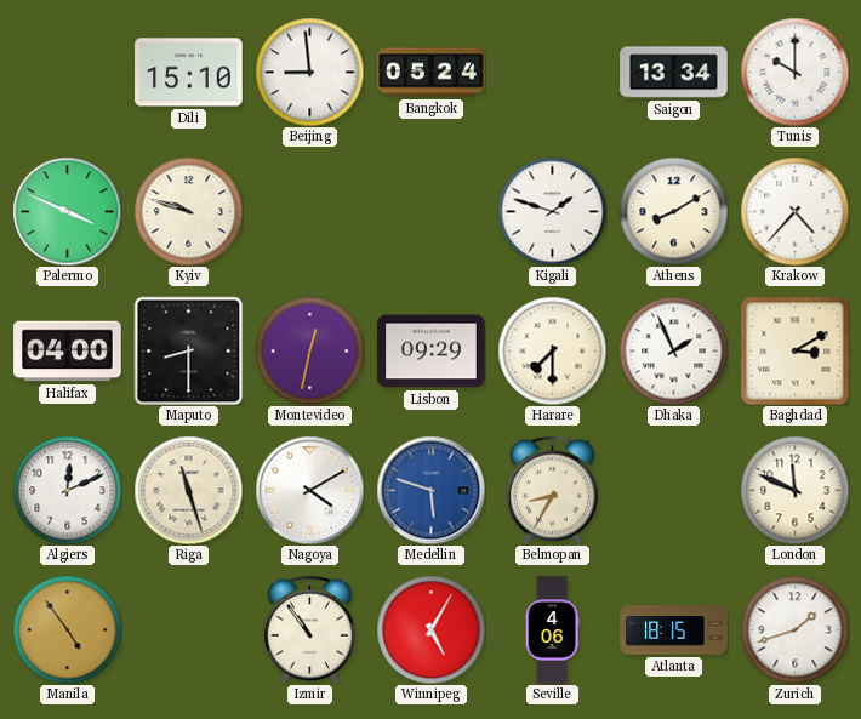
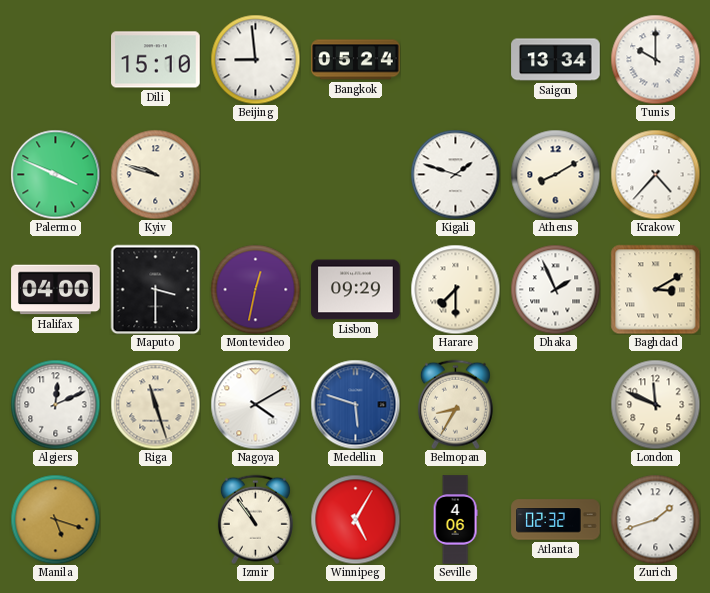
Maputo: 8:30 -> 3:30 (155, 289)
Manila: 4:54 -> 5:18 (55, 519)
Atlanta: 18:15 -> 02:32 (556, 520)
